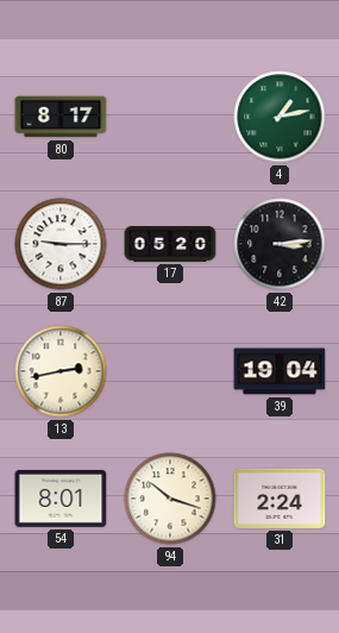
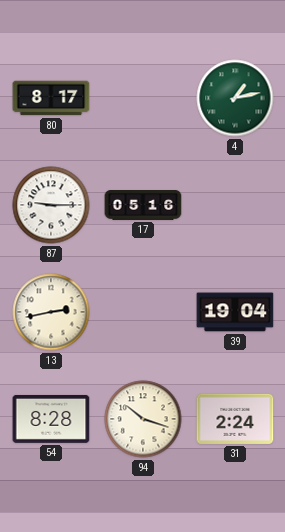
17: 05:20 -> 05:16 (143, 206)
42: 3:14 -> none (280, 244)
54: 8:01 -> 8:28 (51, 419)
